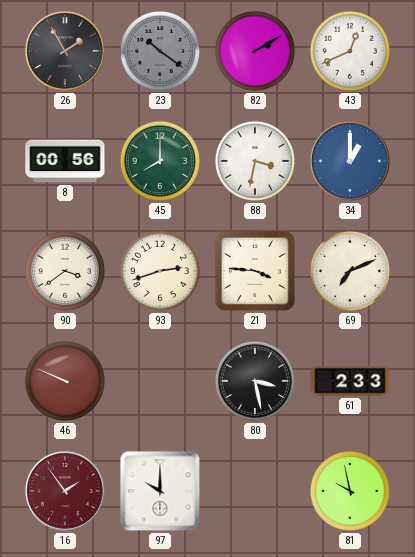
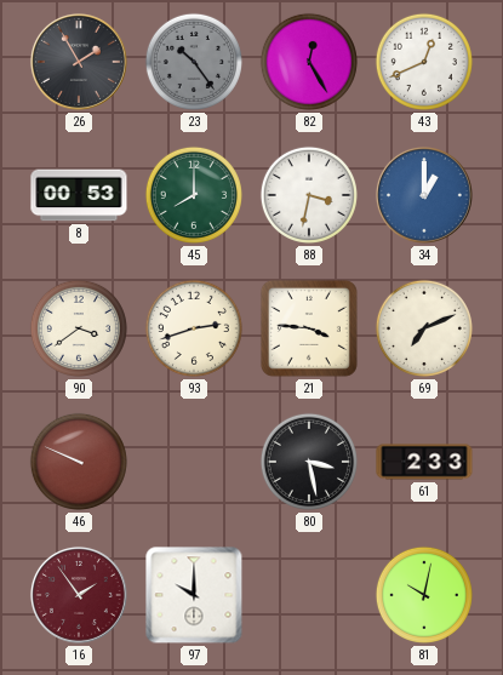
23: 10:21 -> 10:24 (194, 62)
82: 2:10 -> 12:25 (309, 62)
8: 00:56 -> 00:53 (79, 195)
81: 9:58 -> 10:02 (424, 595)
